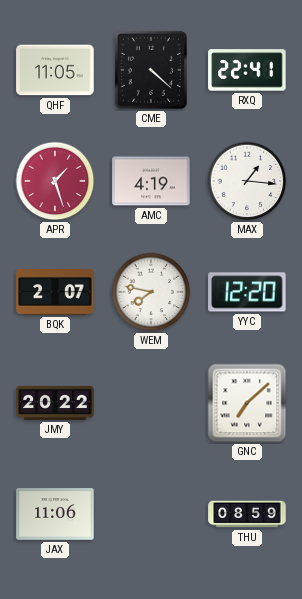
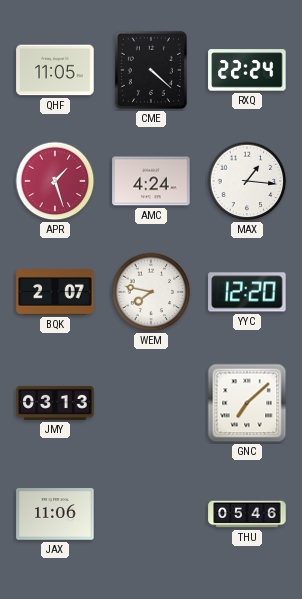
RXQ: 22:41 -> 22:24 (247, 70)
AMC: 4:19 -> 4:24 (151, 181)
JMY: 20:22 -> 03:13 (55, 403)
THU: 08:59 -> 05:46 (247, 514)
